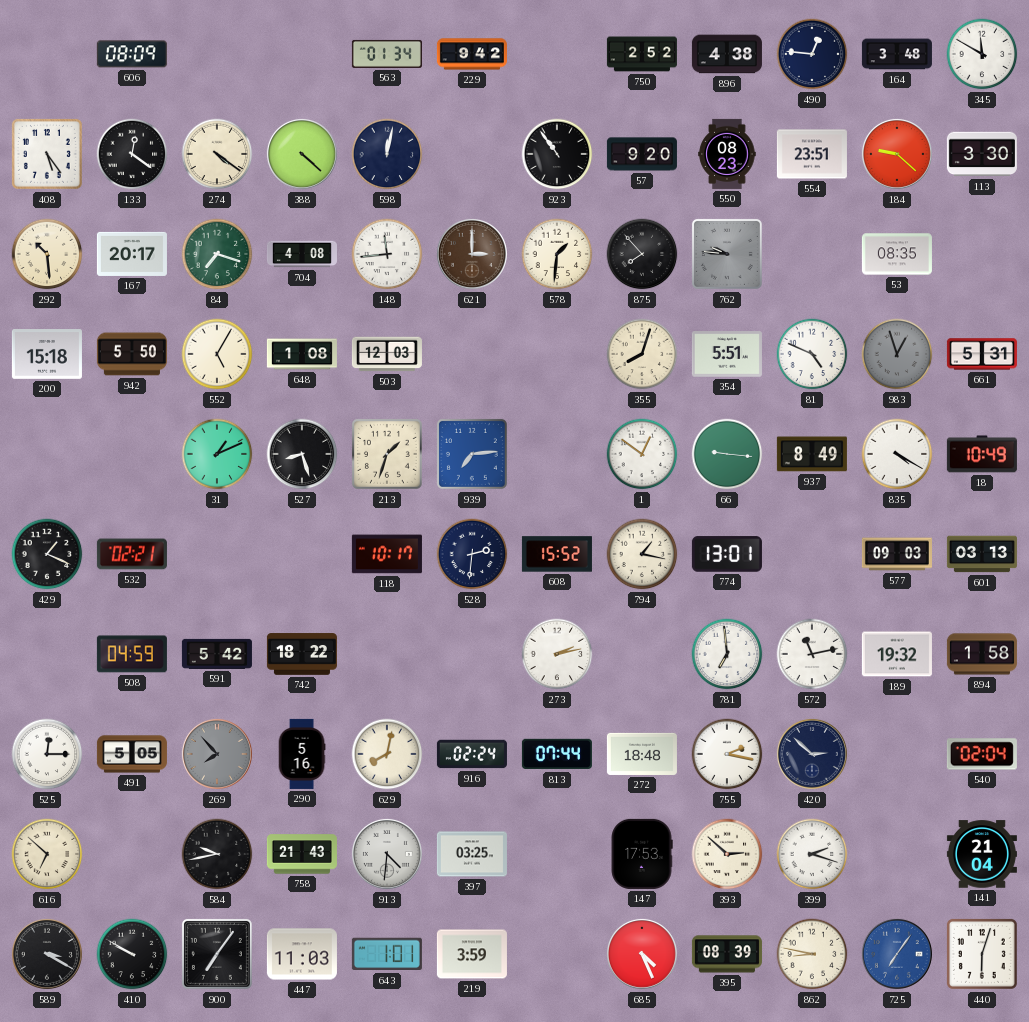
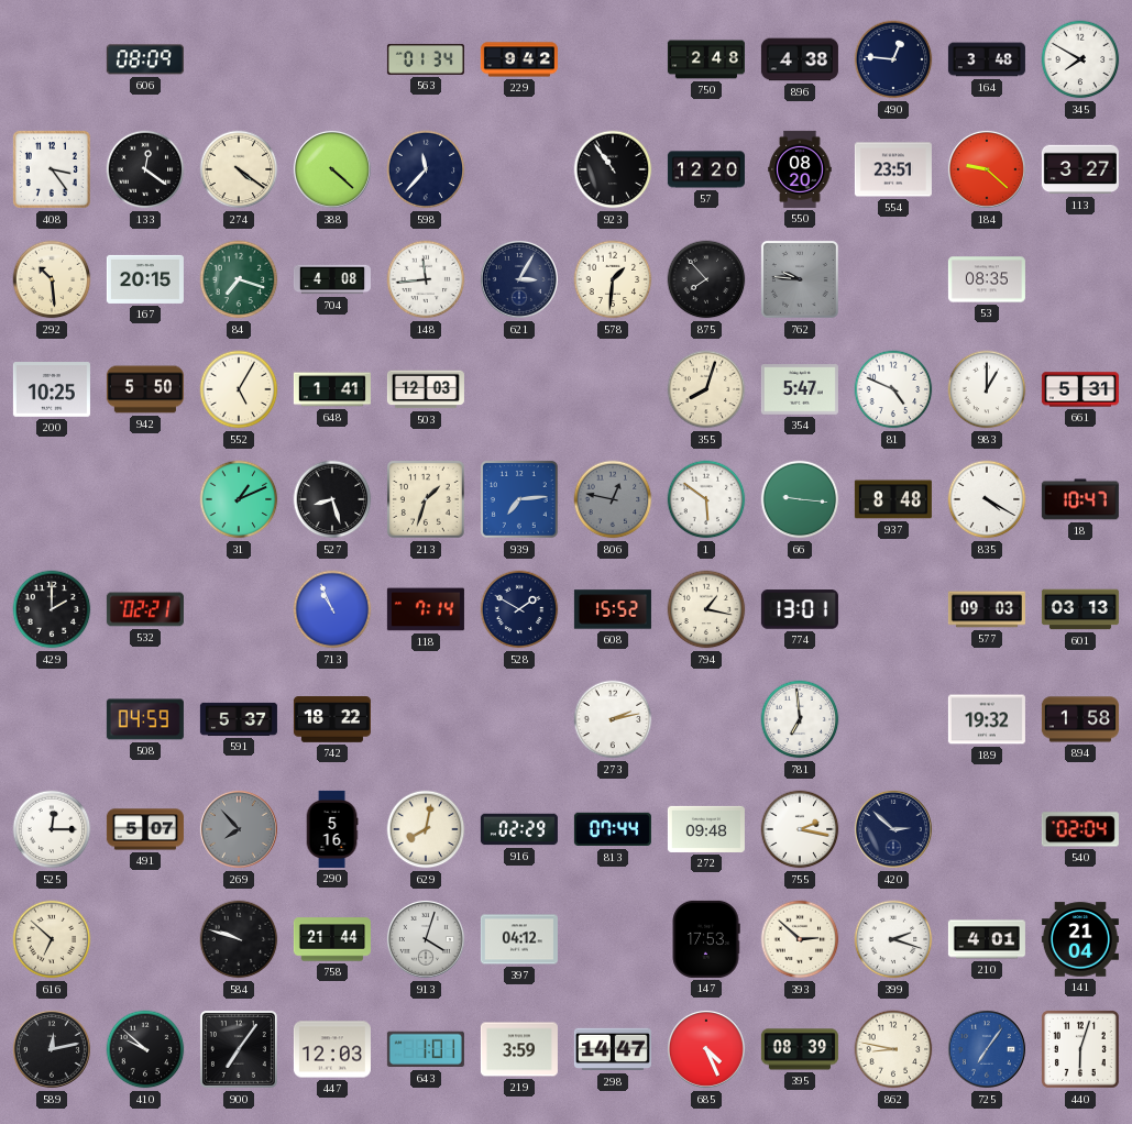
750: 2:52 -> 2:48 (706, 59)
345: 11:50 -> 7:50 (1080, 59)
408: 5:24 -> 3:24 (52, 169)
598: 12:02 -> 11:37 (426, 169)
57: 9:20 -> 12:20 (706, 169)
550: 08:23 -> 08:20 (800, 169)
113: 3:30 -> 3:27 (1080, 169)
167: 20:17 -> 20:15 (145, 279)
621: 3:00 -> 3:05 (519, 279)
621 dial: brown -> navy (519, 279)
200: 15:18 -> 10:25 (52, 390)
648: 1:08 -> 1:41 (332, 389)
354: 5:51 -> 5:47 (800, 389)
983: 12:57 -> 1:00 (987, 389)
983 dial: grey -> white (987, 389)
806: none -> 12:47 (613, 499)
1: 12:51 -> 5:51 (706, 499)
937: 8:49 -> 8:48 (893, 499)
18: 10:49 -> 10:47 (1080, 499)
429: 1:19 -> 2:00 (52, 609)
713: none -> 10:56 (332, 609)
118: 10:17 -> 7:14 (426, 609)
528: 2:31 -> 1:50 (519, 609)
591: 5:42 -> 5:37 (239, 719)
572: 11:13 -> none (812, 654)
491: 5:05 -> 5:07 (145, 829)
916: 02:24 -> 02:29 (519, 829)
272: 18:48 -> 09:48 (706, 829)
584: 9:43 -> 9:48 (239, 939)
758: 21:43 -> 21:44 (332, 939)
913: 4:31 -> 4:03 (426, 939)
397: 03:25 -> 04:12 (519, 939)
210: none -> 4:01 (987, 939)
589: 3:20 -> 12:13 (52, 1049)
410: 9:50 -> 9:52 (145, 1049)
447: 11:03 -> 12:03 (332, 1049)
298: none -> 14:47 (613, 1049)
